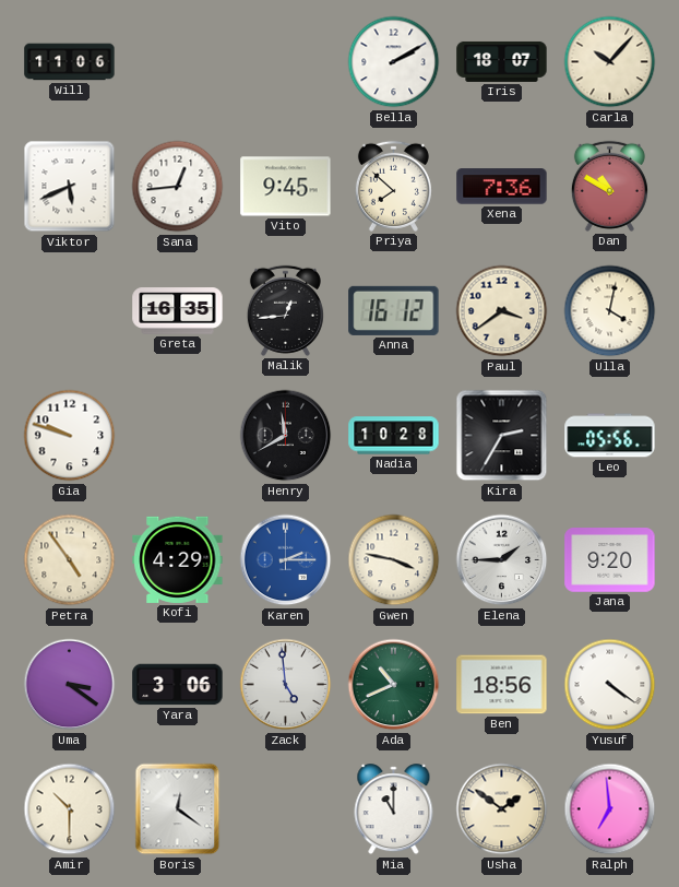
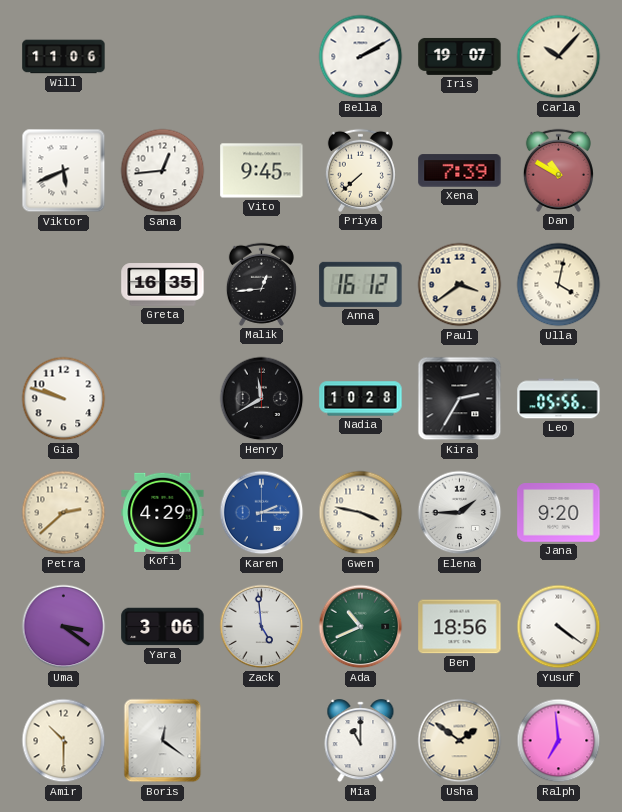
Iris: 18:07 -> 19:07 (460, 56)
Priya: 7:52 -> 7:38 (360, 170)
Xena: 7:36 -> 7:39 (460, 171)
Petra: 4:54 -> 2:38 (64, 513)
